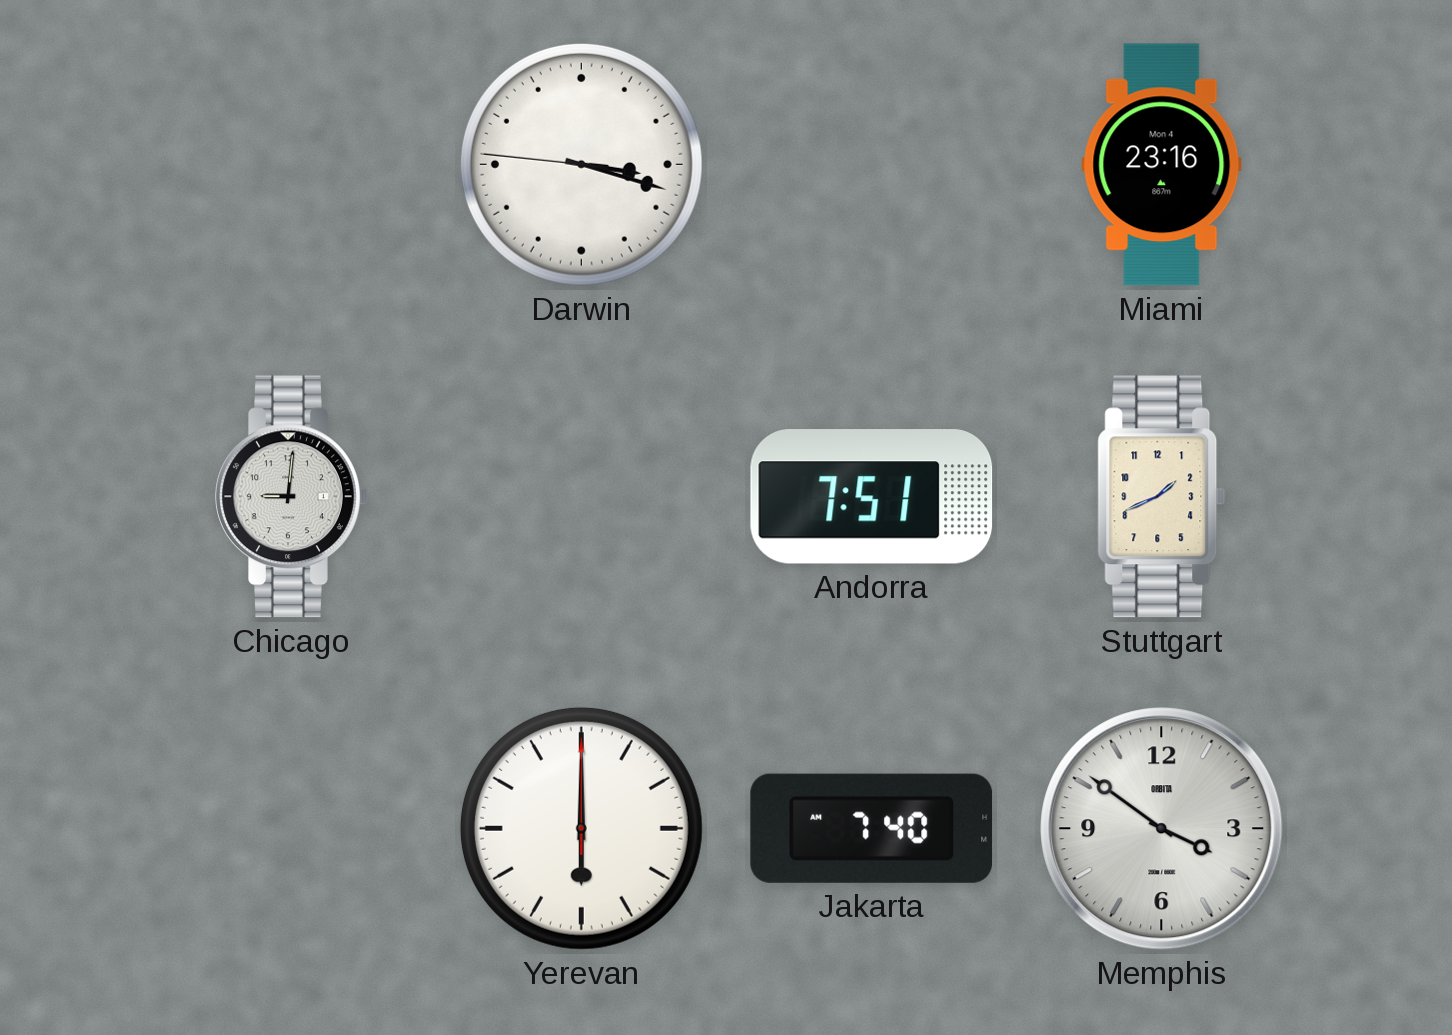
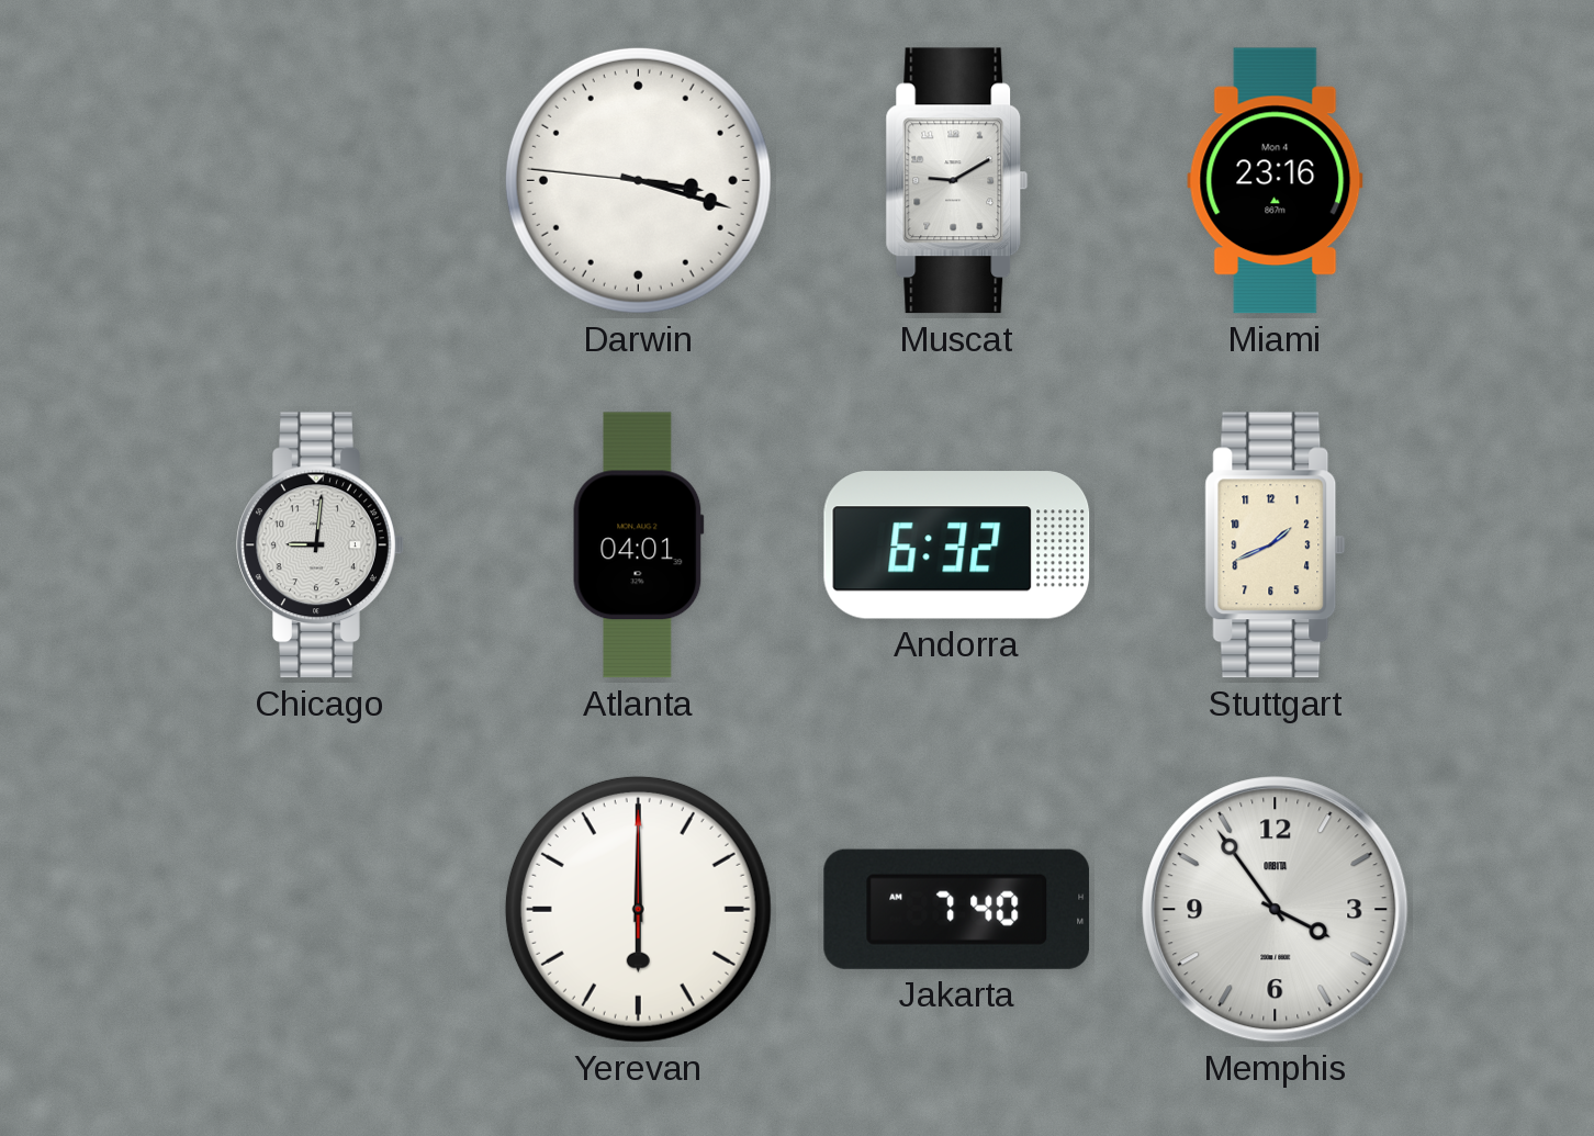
Muscat: none -> 9:10 (957, 181)
Atlanta: none -> 04:01 (638, 545)
Andorra: 7:51 -> 6:32 (957, 545)
Memphis: 3:51 -> 3:54 (1276, 910)
